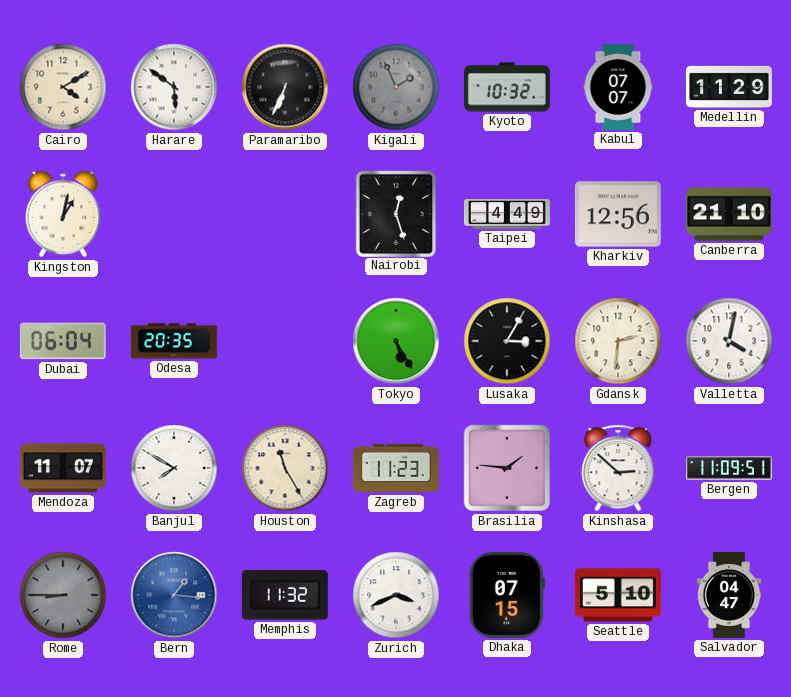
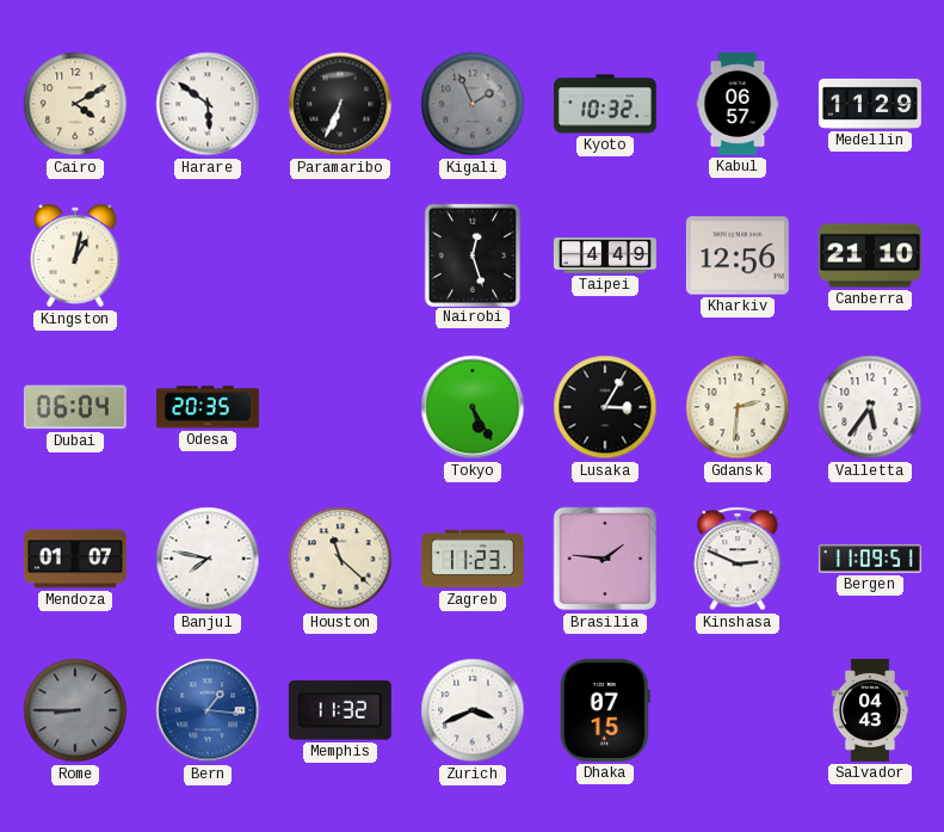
Kabul: 07:07 -> 06:57 (738, 104)
Valletta: 4:02 -> 5:36 (870, 407)
Mendoza: 11:07 -> 01:07 (75, 559)
Banjul: 7:50 -> 7:47 (208, 559)
Houston: 11:25 -> 11:22 (340, 559)
Kinshasa: 2:52 -> 2:49 (738, 559)
Seattle: 5:10 -> none (618, 595)
Salvador: 04:47 -> 04:43 (870, 710)
